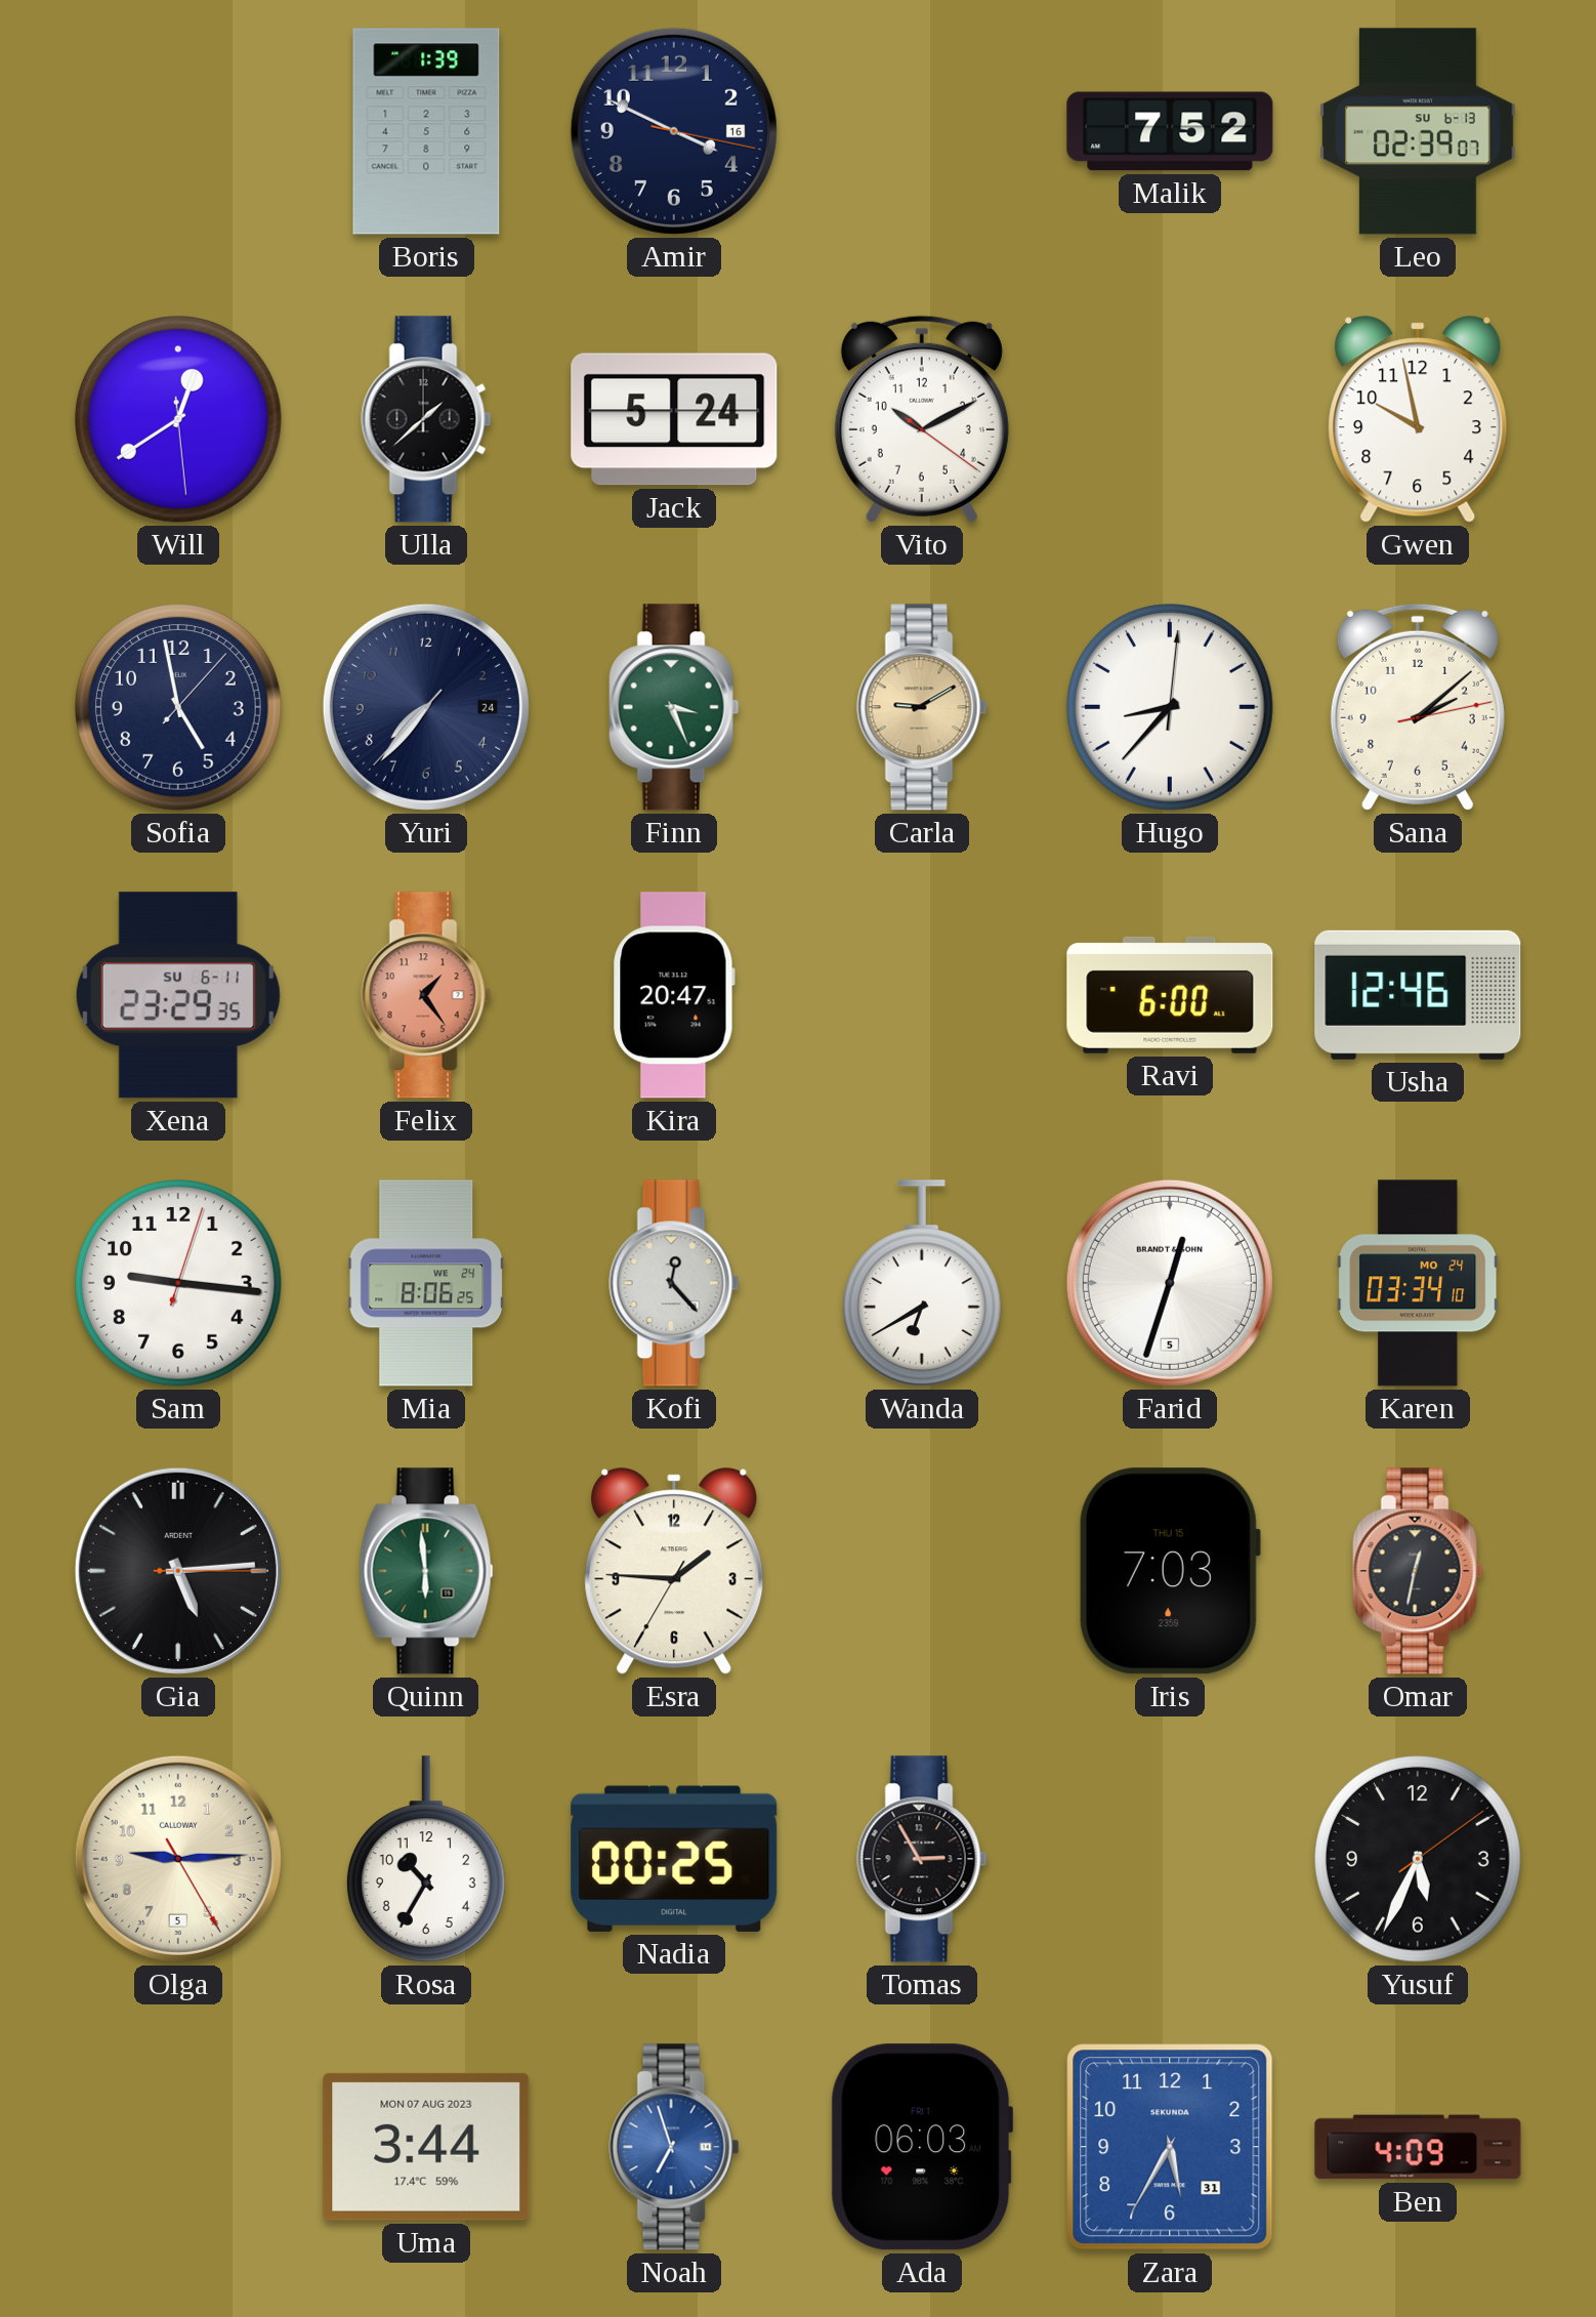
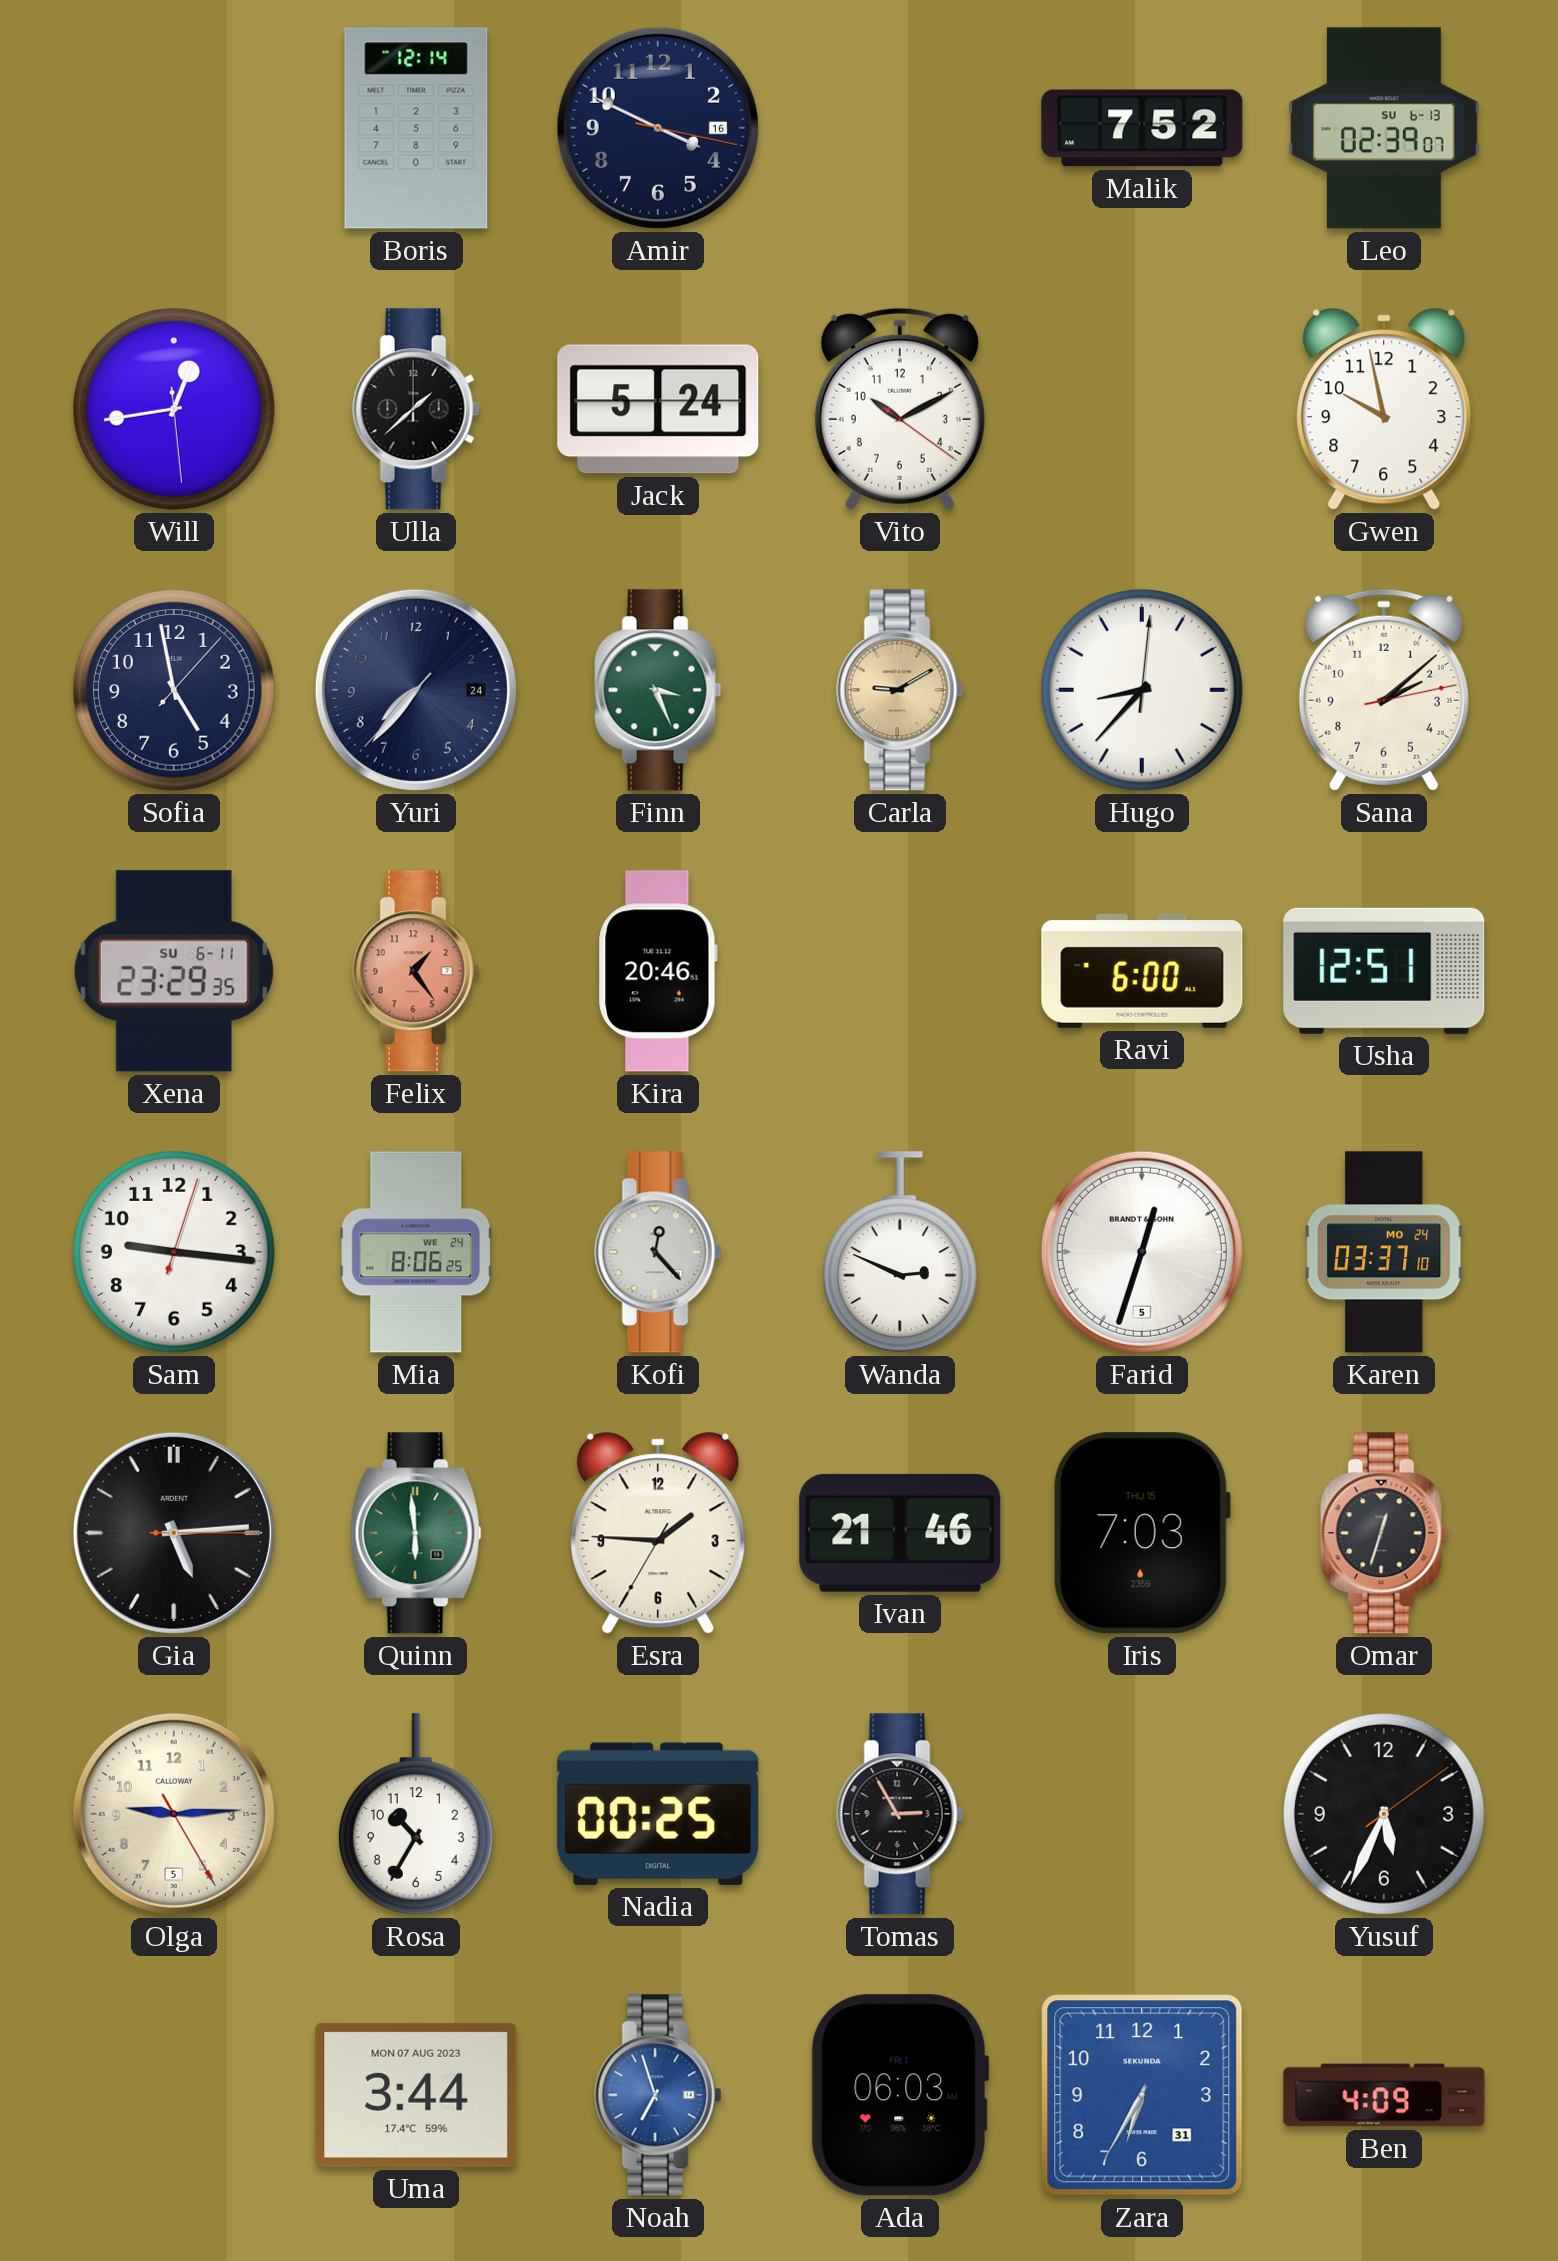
Boris: 1:39 -> 12:14 (416, 128)
Will: 12:39 -> 12:43 (175, 410)
Kira: 20:47 -> 20:46 (658, 971)
Usha: 12:46 -> 12:51 (1384, 971)
Wanda: 6:40 -> 2:49 (900, 1252)
Karen: 03:34 -> 03:37 (1384, 1252)
Ivan: none -> 21:46 (900, 1533)
Omar: 12:32 -> 12:33 (1384, 1533)
Zara: 5:35 -> 6:35 (1142, 2095)
